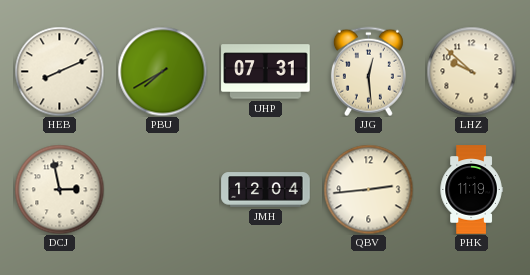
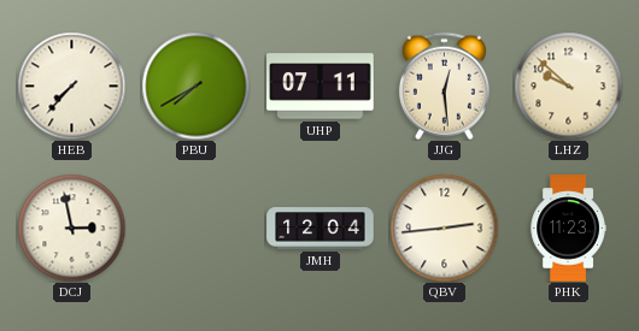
HEB: 8:11 -> 7:37 (71, 85)
UHP: 07:31 -> 07:11 (321, 87)
PHK: 11:19 -> 11:23 (568, 229)
